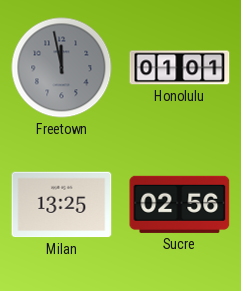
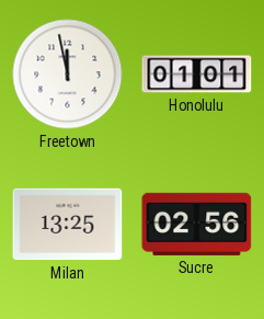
Freetown dial: grey -> white (68, 75)
